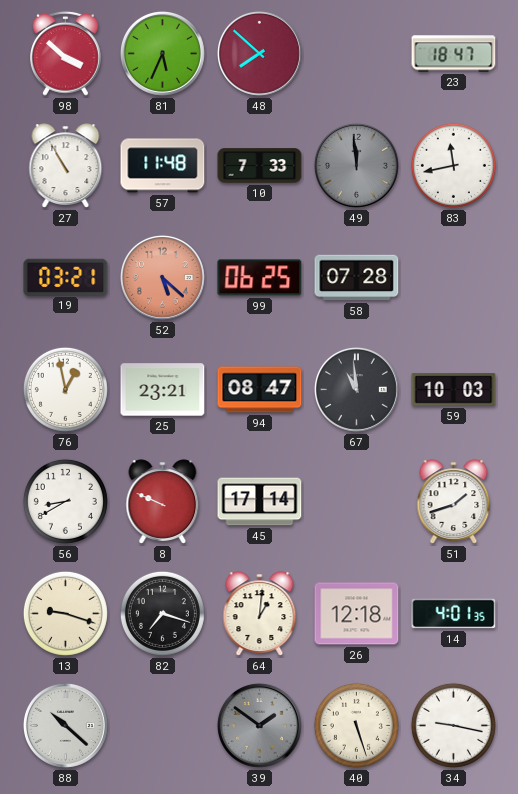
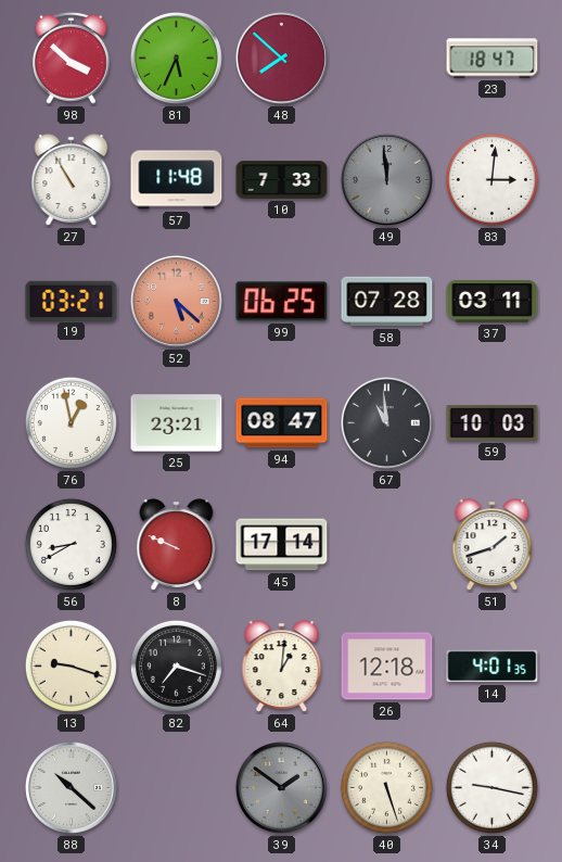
83: 11:43 -> 3:01 (491, 179)
37: none -> 03:11 (493, 301)
